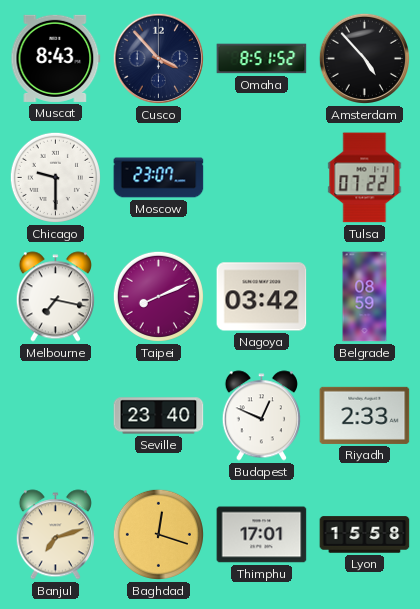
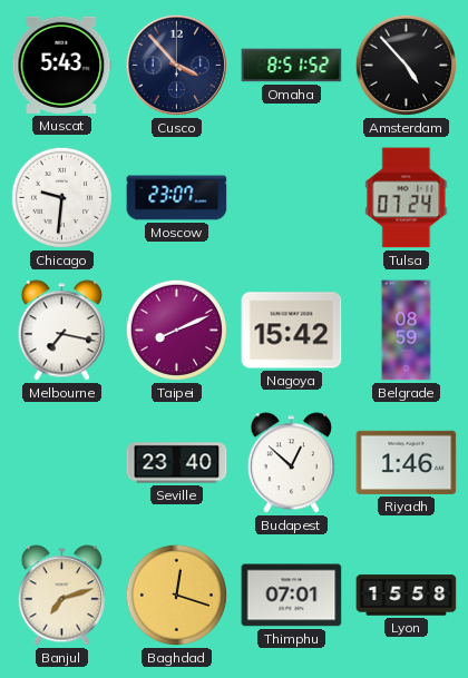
Muscat: 8:43 -> 5:43 (62, 65)
Chicago: 9:30 -> 9:31 (61, 197)
Tulsa: 07:22 -> 07:24 (407, 198)
Nagoya: 03:42 -> 15:42 (292, 331)
Budapest: 12:49 -> 12:52 (291, 463)
Riyadh: 2:33 -> 1:46 (407, 462)
Thimphu: 17:01 -> 07:01 (292, 596)
